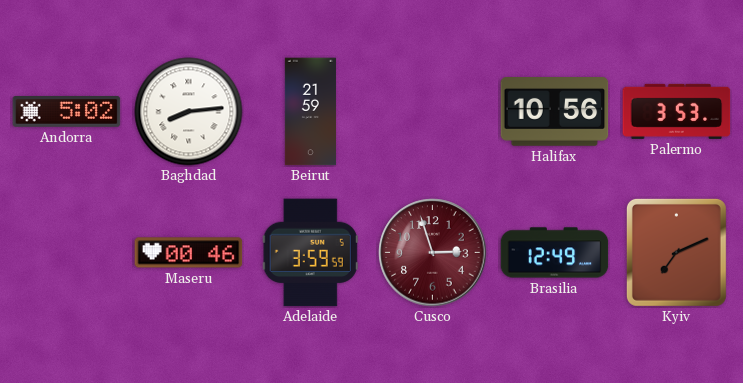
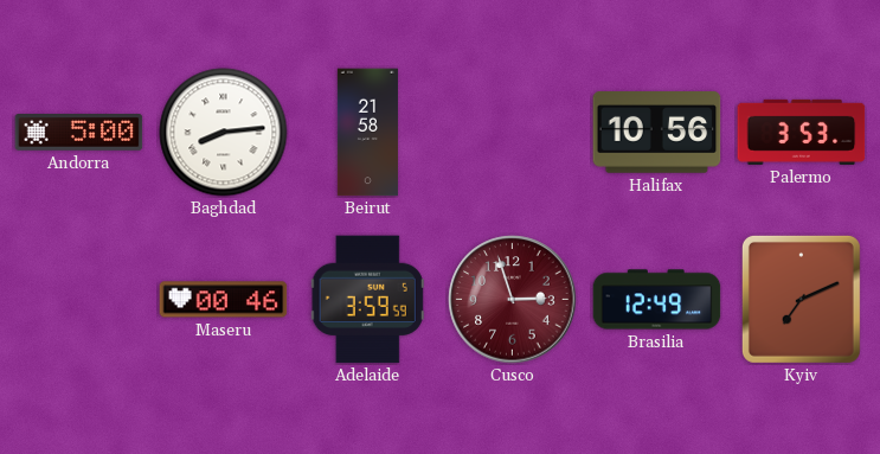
Andorra: 5:02 -> 5:00 (79, 133)
Beirut: 21:59 -> 21:58 (367, 133)
